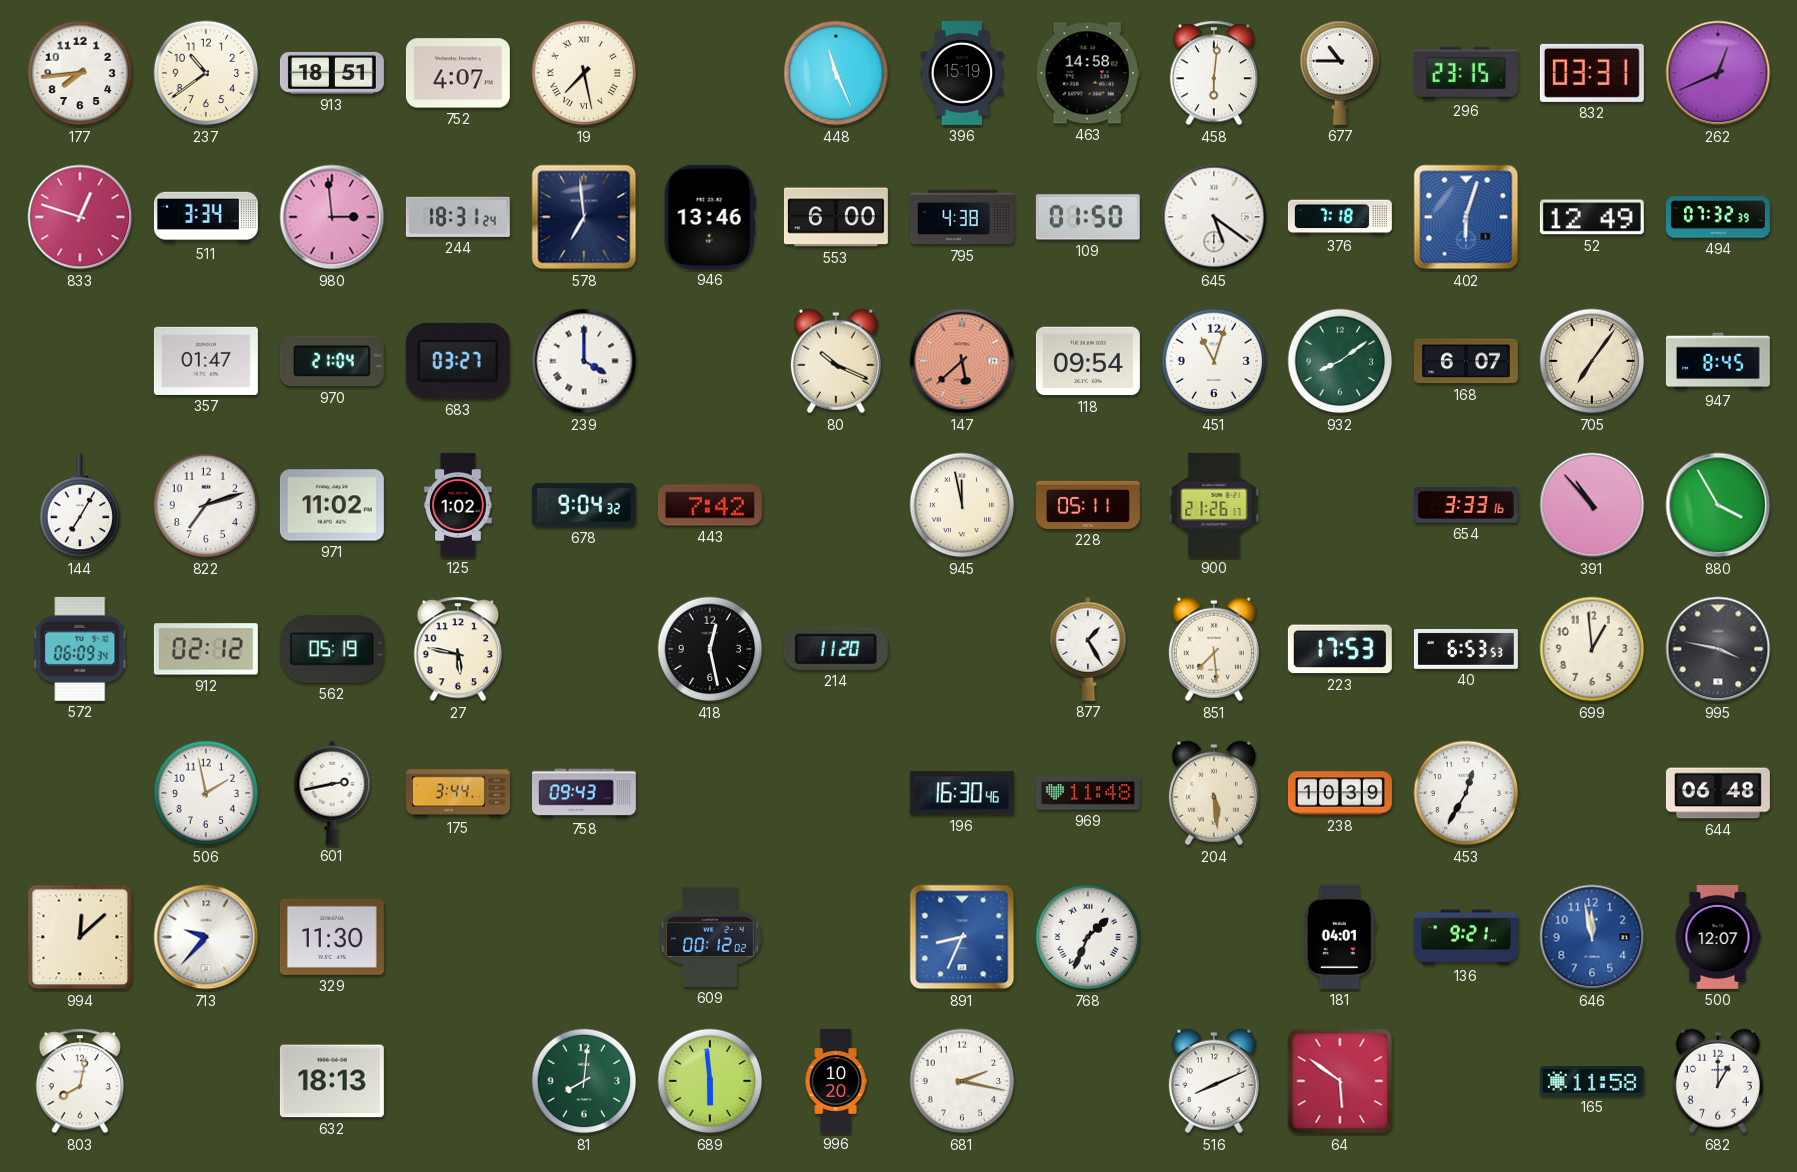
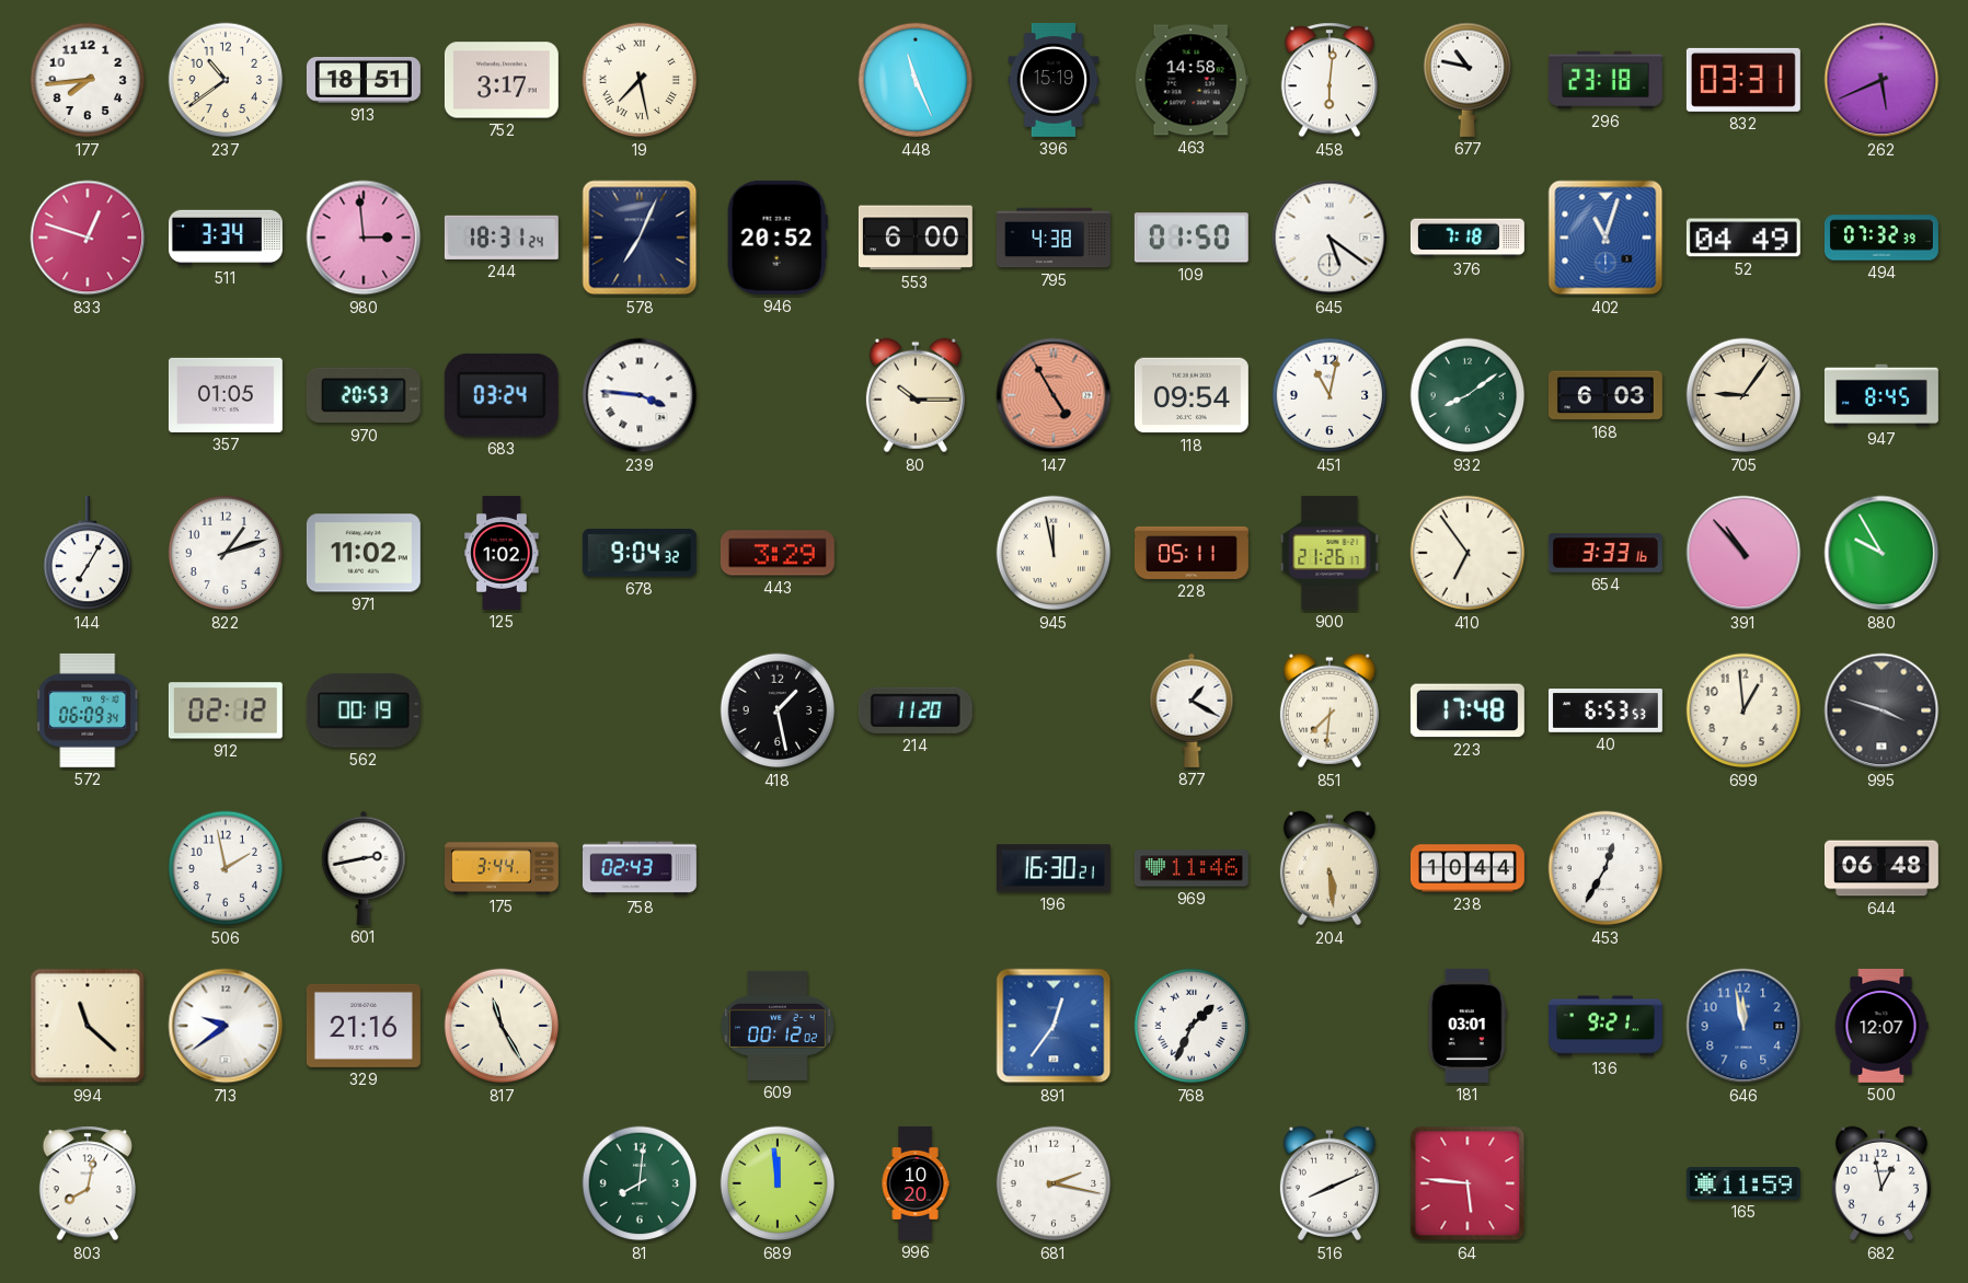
752: 4:07 -> 3:17 (502, 80)
677: 10:45 -> 10:47 (1468, 80)
296: 23:15 -> 23:18 (1606, 80)
262: 12:41 -> 5:41 (1881, 80)
578: 6:59 -> 7:04 (640, 238)
946: 13:46 -> 20:52 (778, 238)
402: 6:03 -> 11:03 (1606, 238)
52: 12:49 -> 04:49 (1743, 238)
357: 01:47 -> 01:05 (226, 395)
970: 21:04 -> 20:53 (364, 395)
683: 03:27 -> 03:24 (502, 395)
239: 4:00 -> 3:46 (640, 395)
80: 10:19 -> 10:15 (916, 395)
147: 5:38 -> 4:55 (1054, 395)
451: 11:03 -> 11:02 (1330, 395)
168: 6:07 -> 6:03 (1606, 395)
705: 7:06 -> 9:06 (1743, 395)
822: 7:12 -> 1:12 (226, 553)
443: 7:42 -> 3:29 (778, 553)
410: none -> 6:54 (1468, 553)
880: 3:55 -> 9:55 (1881, 553)
562: 05:19 -> 00:19 (364, 710)
27: 5:47 -> none (458, 649)
418: 12:28 -> 1:28 (778, 710)
877: 1:25 -> 1:20 (1192, 710)
851: 7:29 -> 7:31 (1330, 710)
223: 17:53 -> 17:48 (1468, 710)
995: 3:47 -> 3:48 (1881, 710)
758: 09:43 -> 02:43 (640, 868)
196: 16:30:46 -> 16:30:21 (1054, 868)
969: 11:48 -> 11:46 (1192, 868)
238: 10:39 -> 10:44 (1468, 868)
994: 12:08 -> 11:22 (88, 1026)
713: 9:37 -> 9:39 (226, 1026)
329: 11:30 -> 21:16 (364, 1026)
817: none -> 11:25 (502, 1026)
891: 8:34 -> 12:36 (1054, 1026)
181: 04:01 -> 03:01 (1468, 1026)
632: 18:13 -> none (332, 1081)
689: 5:59 -> 11:59 (778, 1183)
64: 5:51 -> 5:46 (1468, 1183)
165: 11:58 -> 11:59 (1743, 1183)
682: 1:00 -> 12:58 (1881, 1183)
